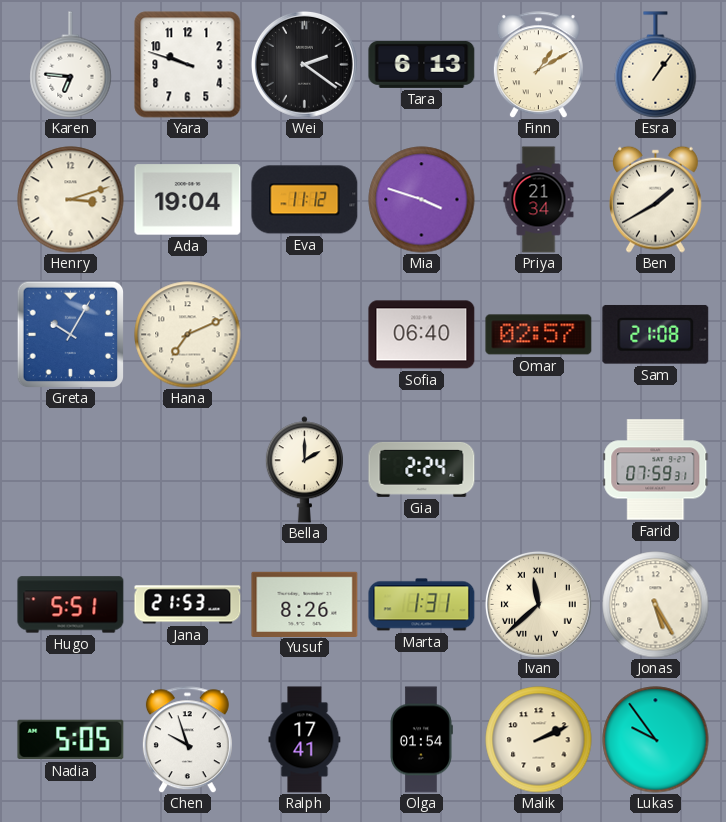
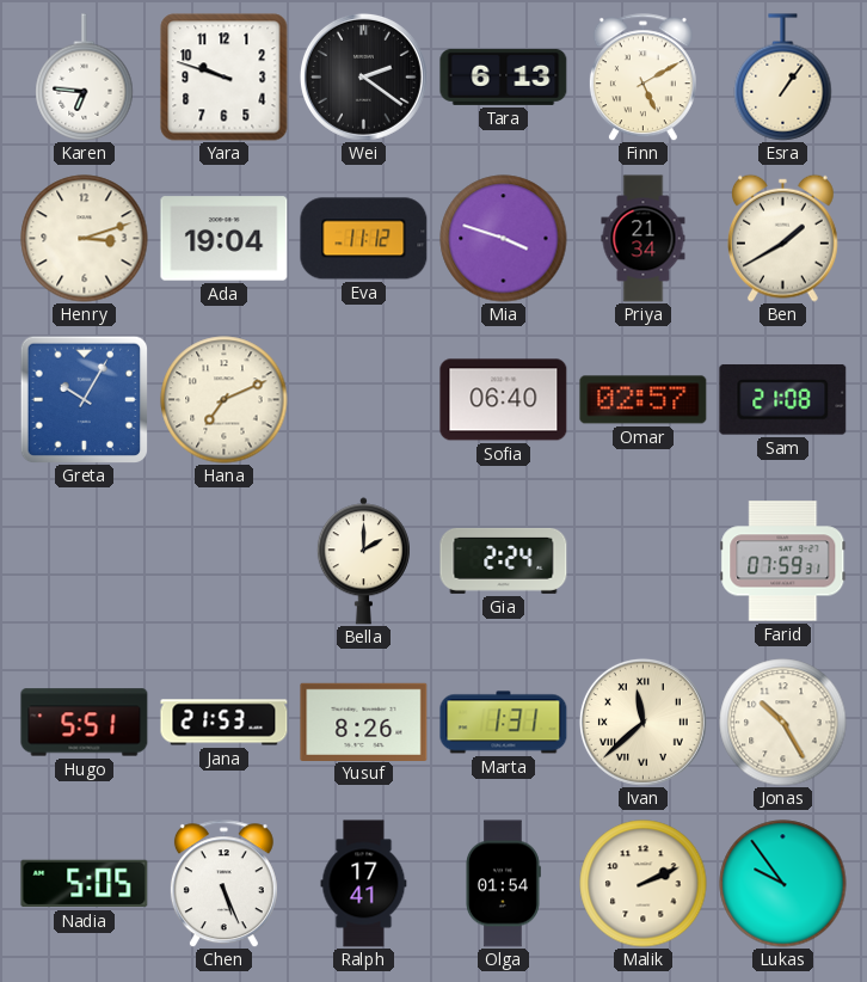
Finn: 1:10 -> 5:10 (642, 78)
Jonas: 5:25 -> 10:25 (783, 723)
Chen: 9:57 -> 5:26 (223, 884)
